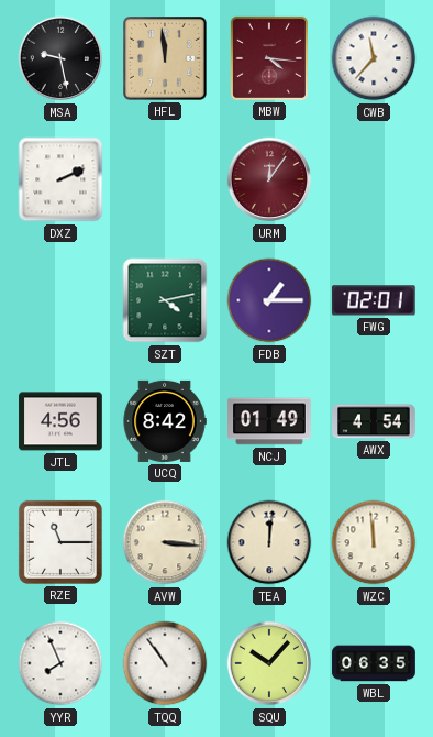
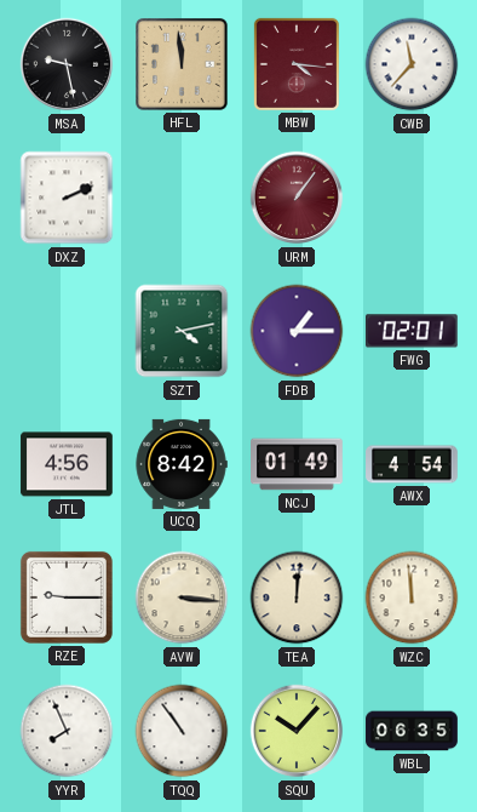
URM: 12:06 -> 1:06 (297, 198)
RZE: 11:15 -> 9:15 (67, 597)
